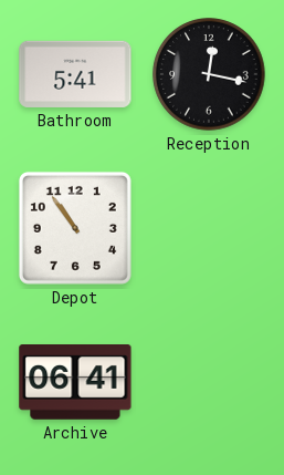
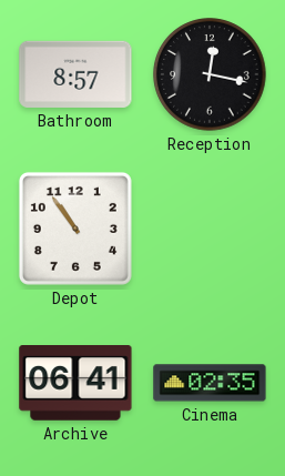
Bathroom: 5:41 -> 8:57 (75, 74)
Cinema: none -> 02:35 (210, 383)
